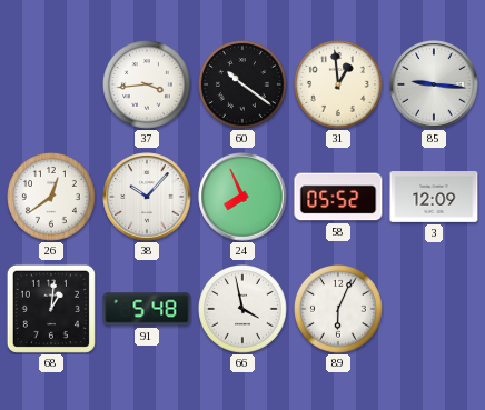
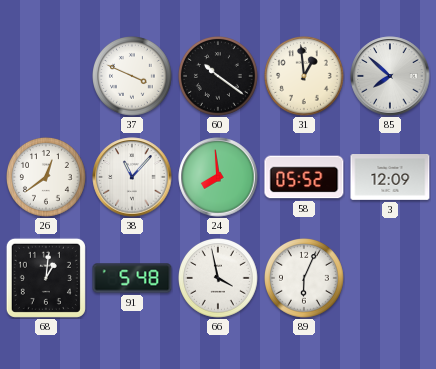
37: 3:44 -> 3:49 (133, 77)
85: 9:16 -> 7:52 (390, 76)
38: 10:07 -> 11:07 (132, 177)
24: 7:56 -> 7:59 (218, 177)
